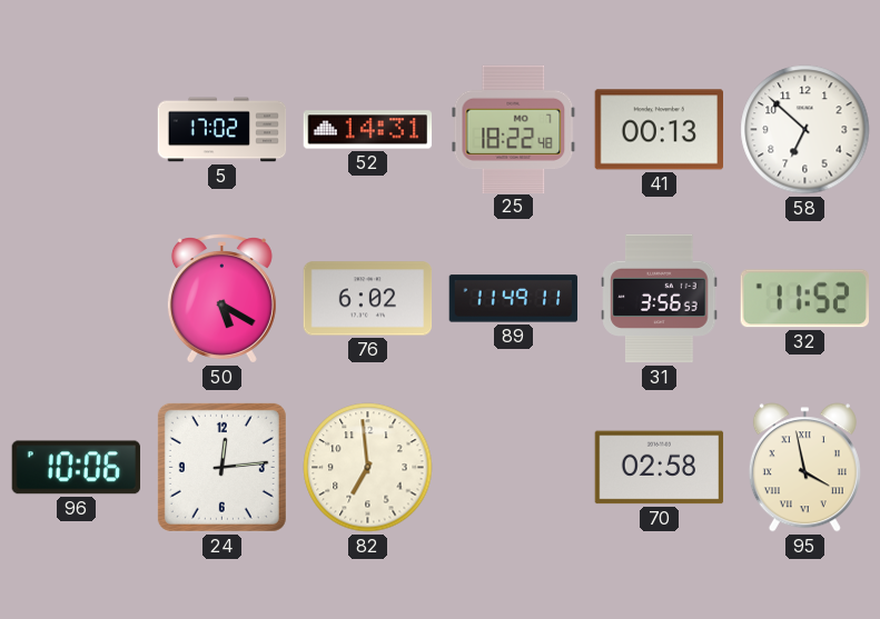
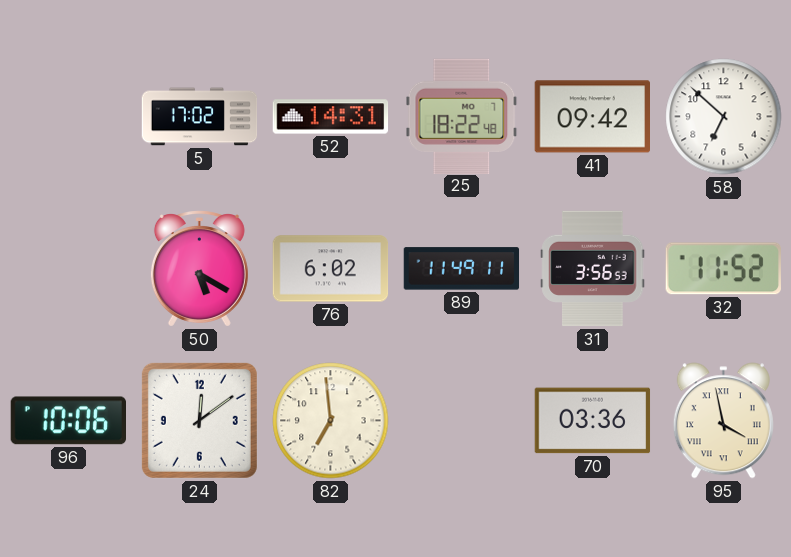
41: 00:13 -> 09:42 (592, 117)
24: 12:14 -> 12:09 (199, 420)
70: 02:58 -> 03:36 (593, 421)
